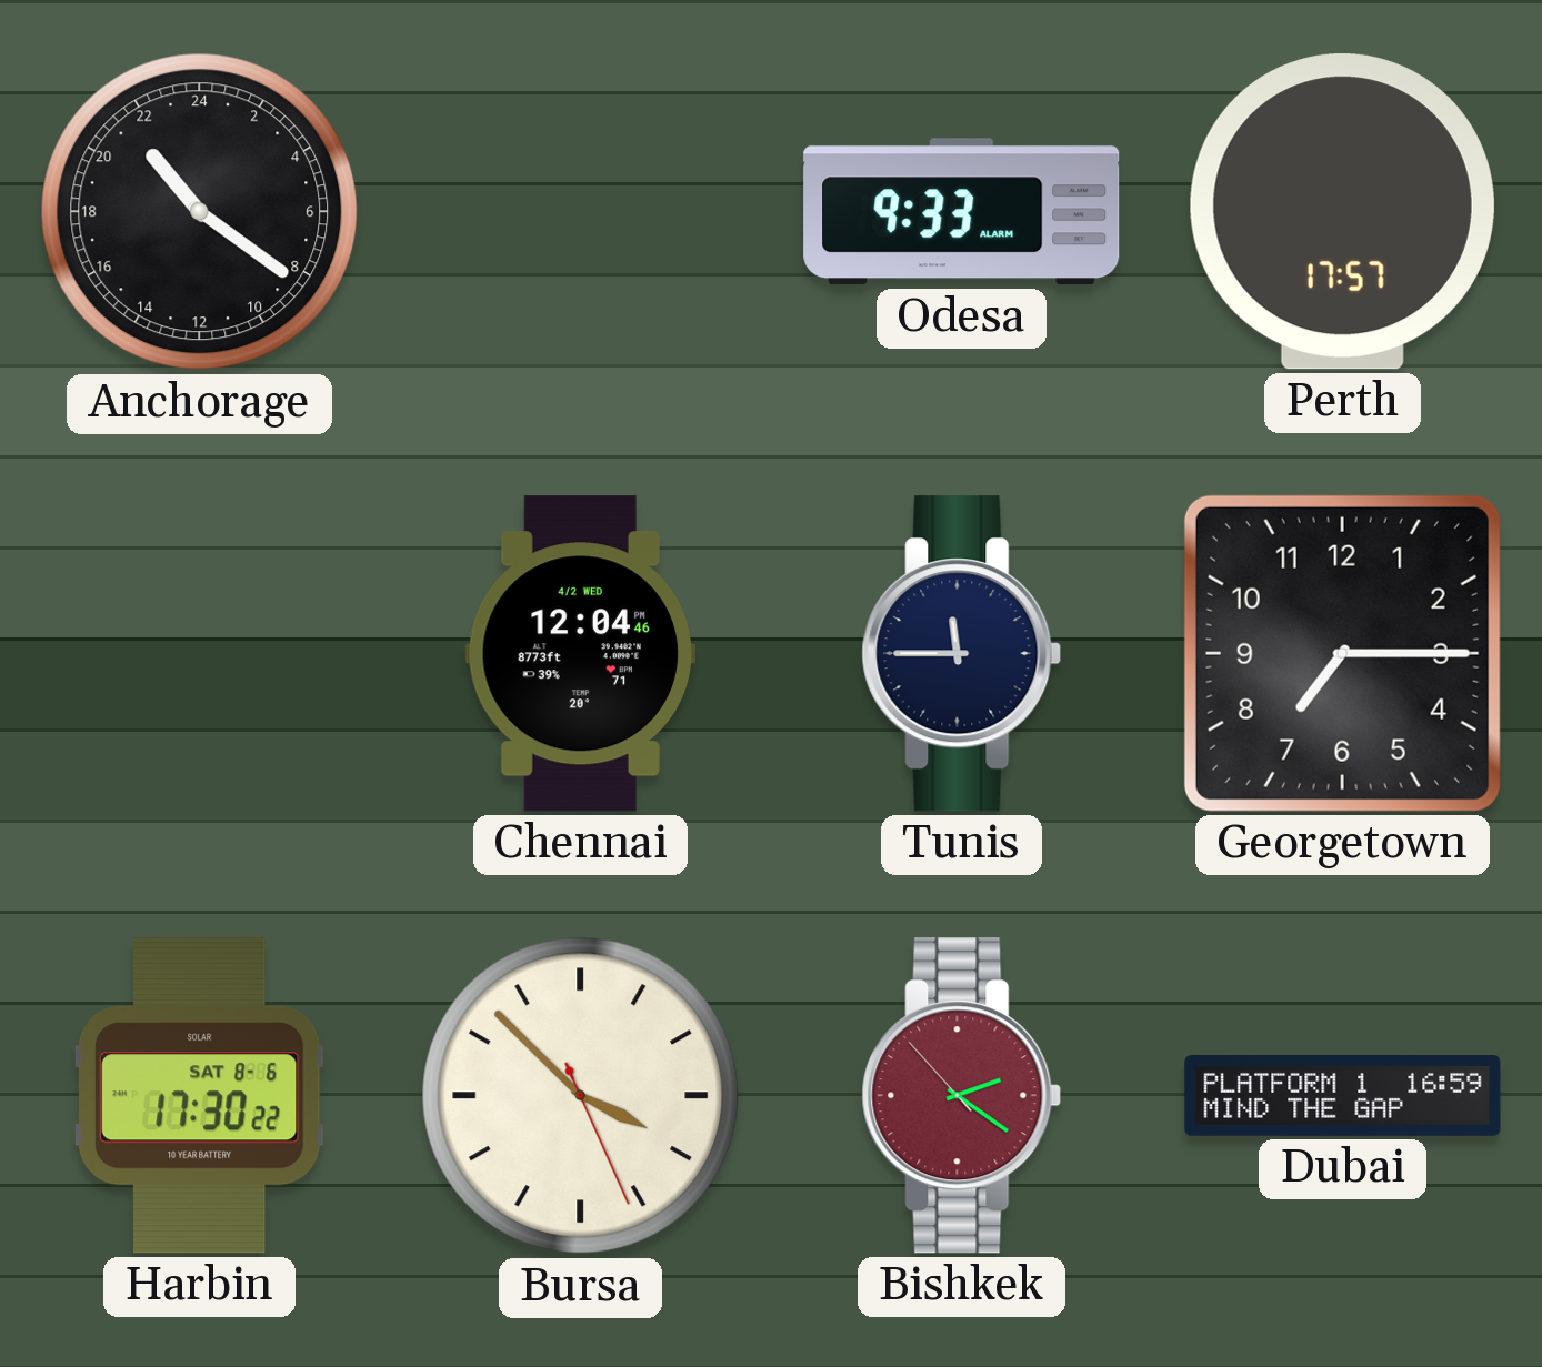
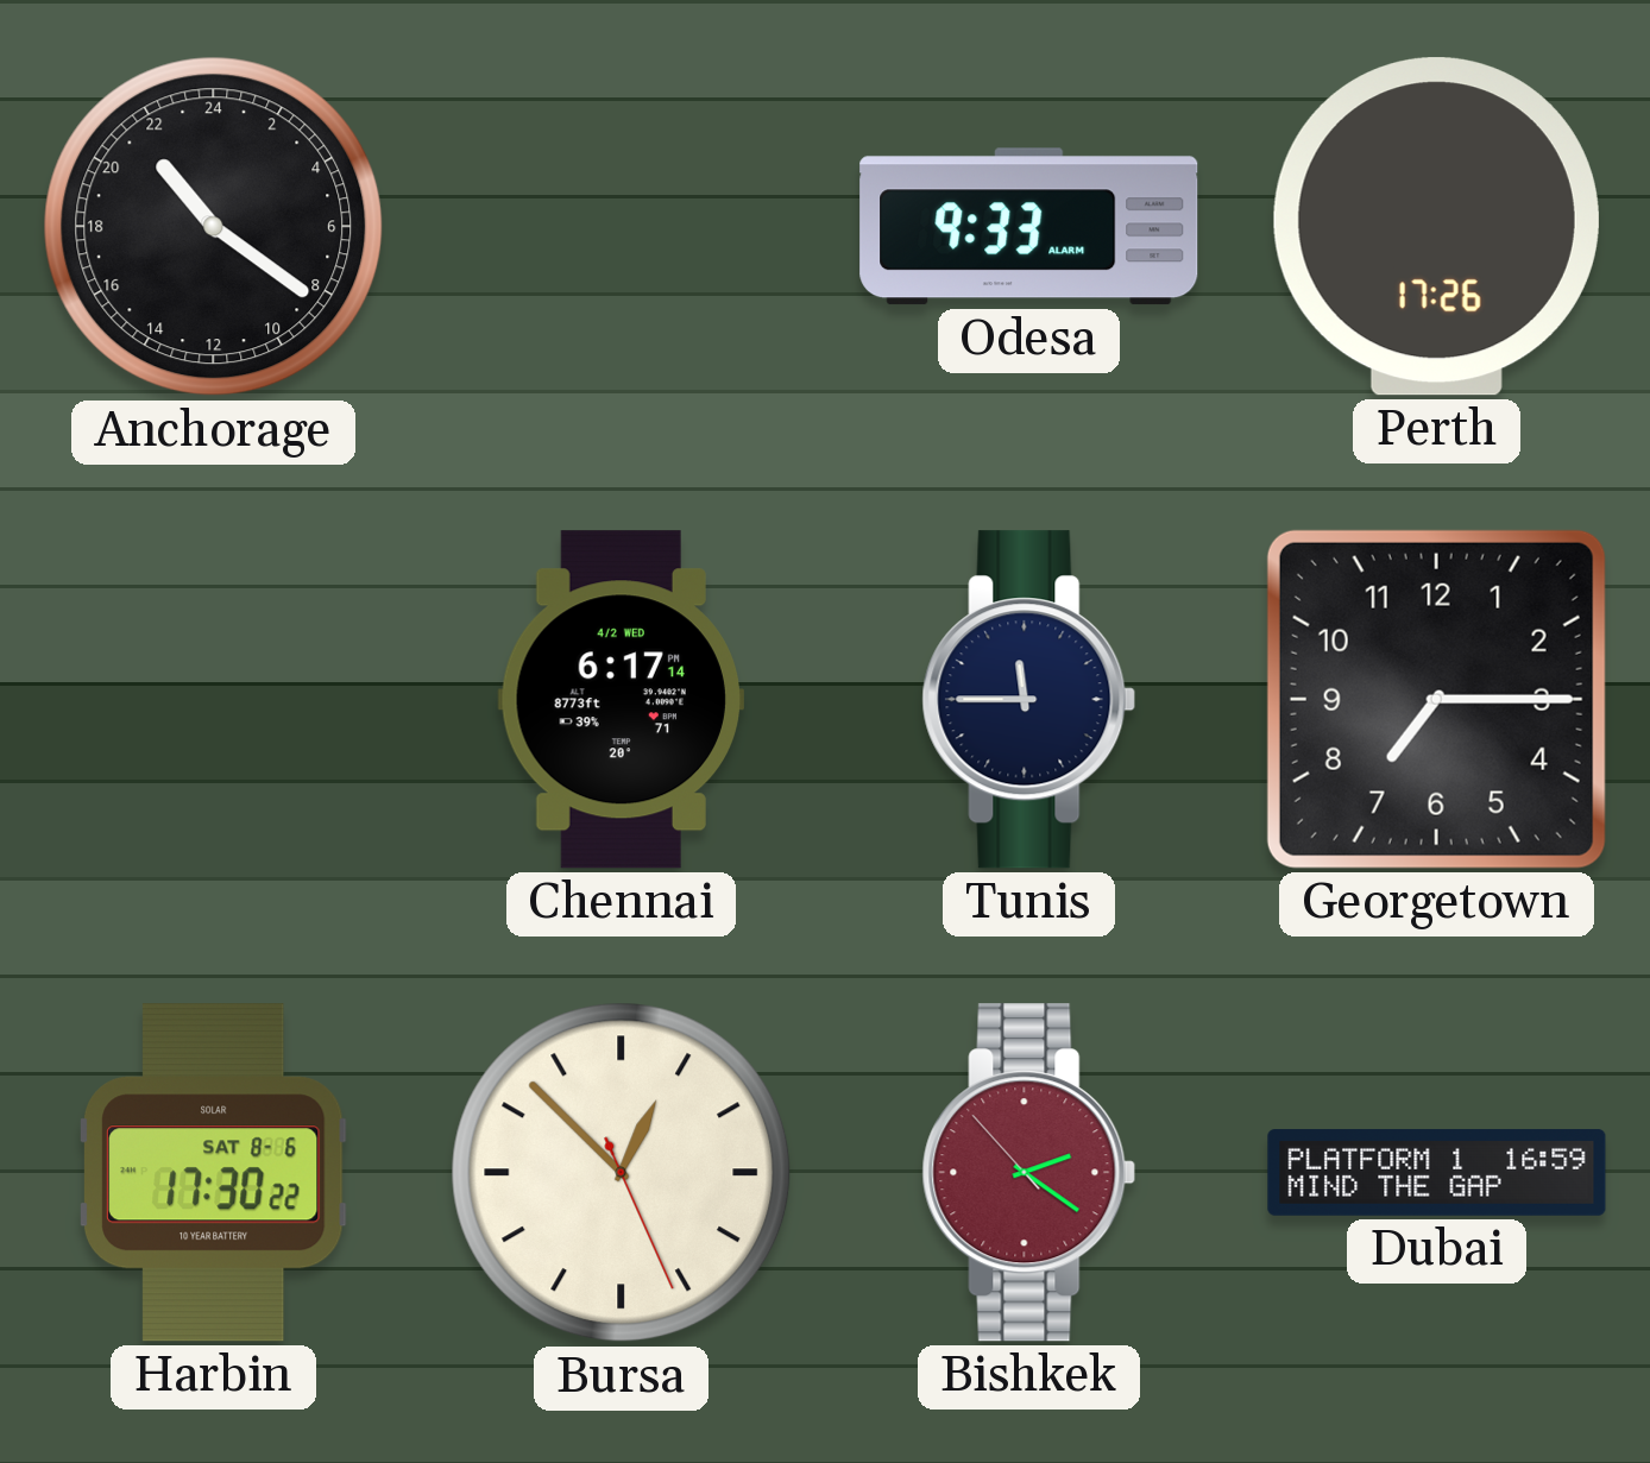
Perth: 17:57 -> 17:26 (1436, 227)
Chennai: 12:04 -> 6:17 (621, 700)
Bursa: 3:52 -> 12:52 (622, 1173)
